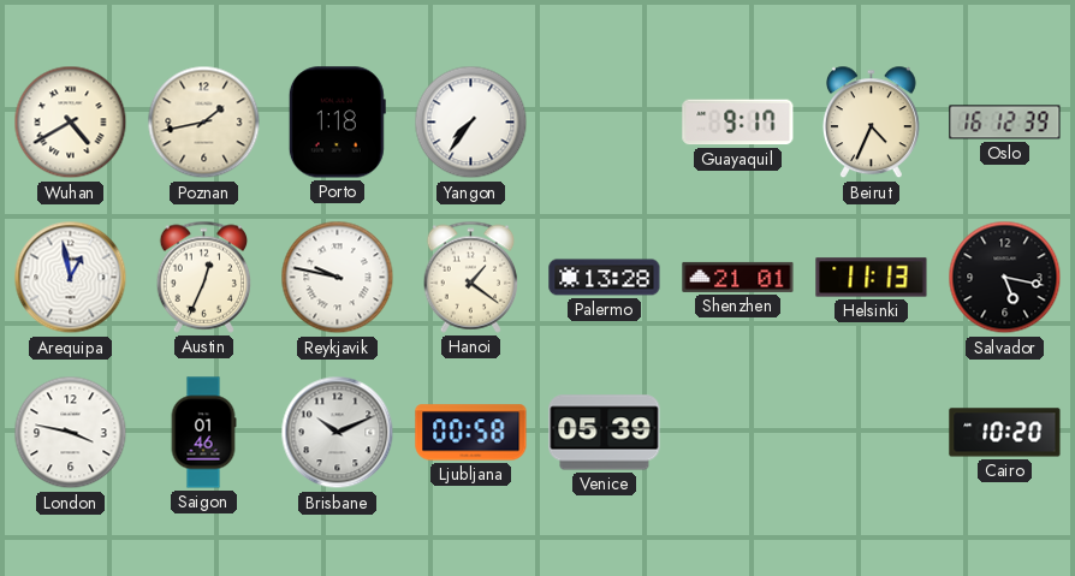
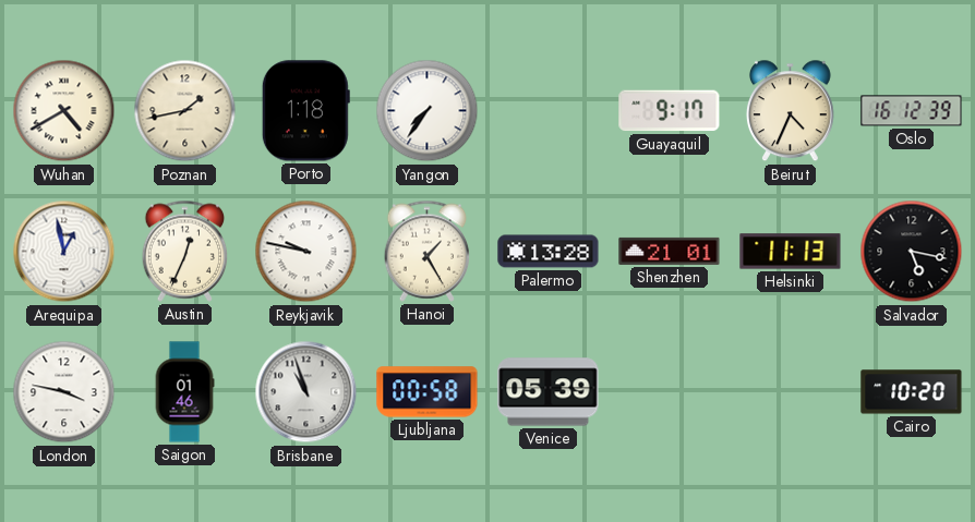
Hanoi: 1:21 -> 1:25 (428, 251)
Brisbane: 10:11 -> 10:57 (306, 392)
